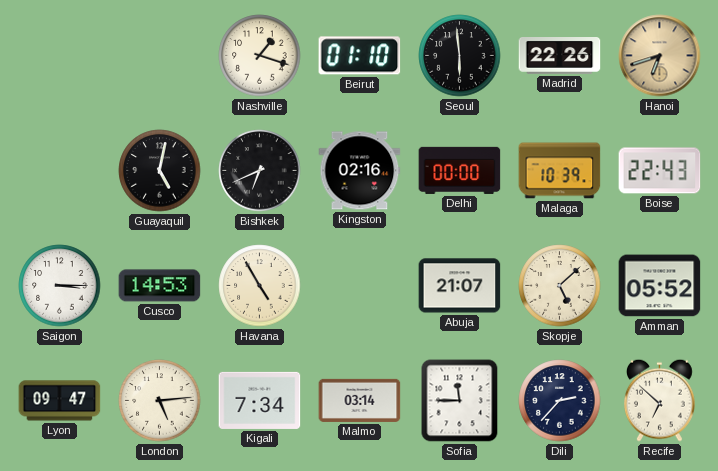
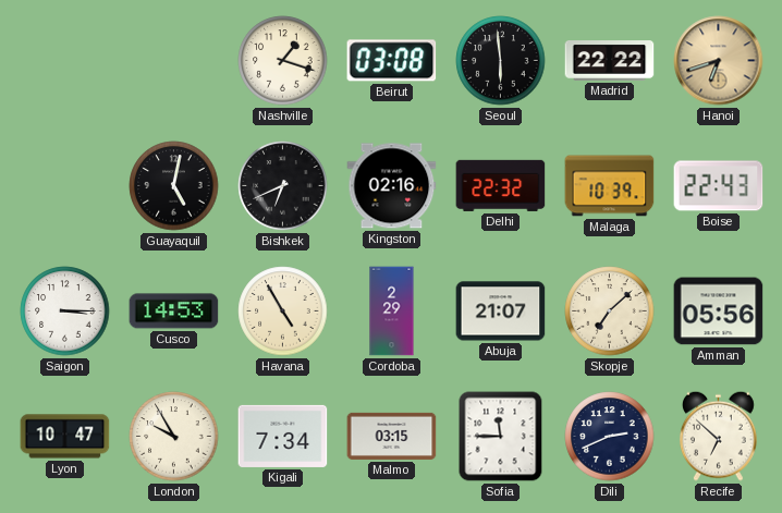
Beirut: 01:10 -> 03:08 (392, 61)
Madrid: 22:26 -> 22:22 (610, 61)
Delhi: 00:00 -> 22:32 (501, 185)
Cordoba: none -> 2:29 (392, 312)
Skopje: 5:08 -> 7:08 (610, 312)
Amman: 05:52 -> 05:56 (719, 312)
Lyon: 09:47 -> 10:47 (65, 437)
London: 5:14 -> 9:55 (174, 437)
Malmo: 03:14 -> 03:15 (392, 436)
Dili: 2:37 -> 2:41 (610, 437)
